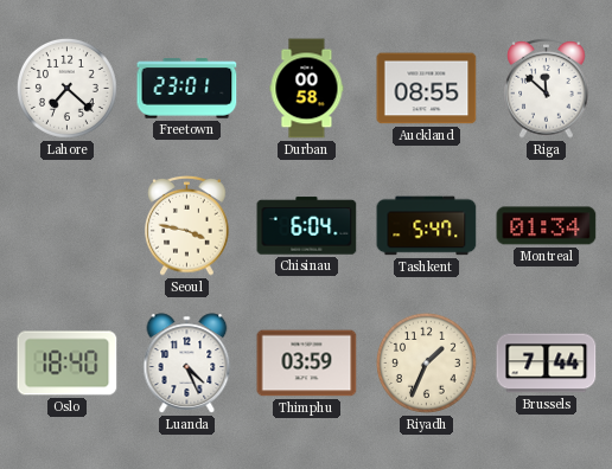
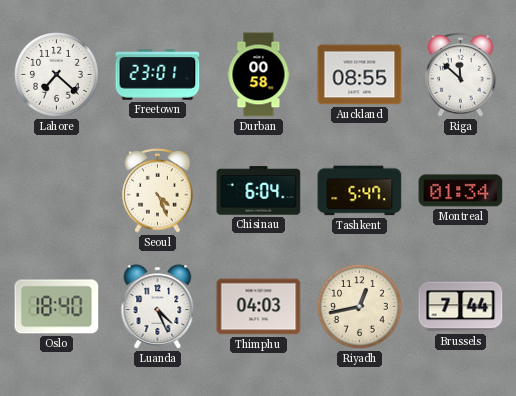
Seoul: 3:47 -> 4:26 (158, 190)
Thimphu: 03:59 -> 04:03 (259, 307)
Riyadh: 1:34 -> 12:43 (359, 306)
